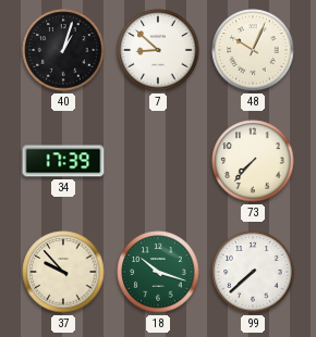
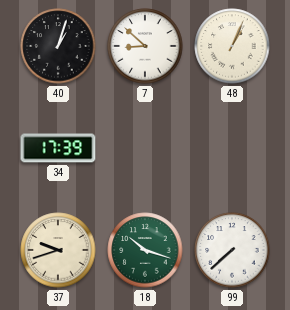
48: 10:04 -> 1:04 (232, 46)
73: 7:37 -> none (253, 161)
37: 9:53 -> 9:42 (58, 250)
